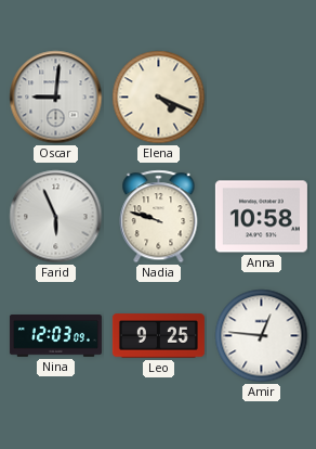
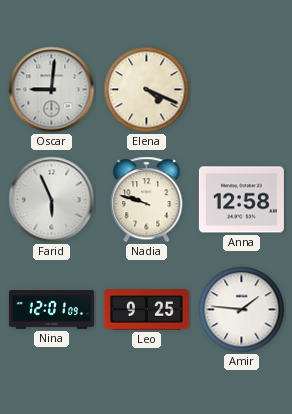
Anna: 10:58 -> 12:58 (241, 200)
Nina: 12:03 -> 12:01 (51, 310)
Amir: 12:46 -> 1:46 (242, 310)
